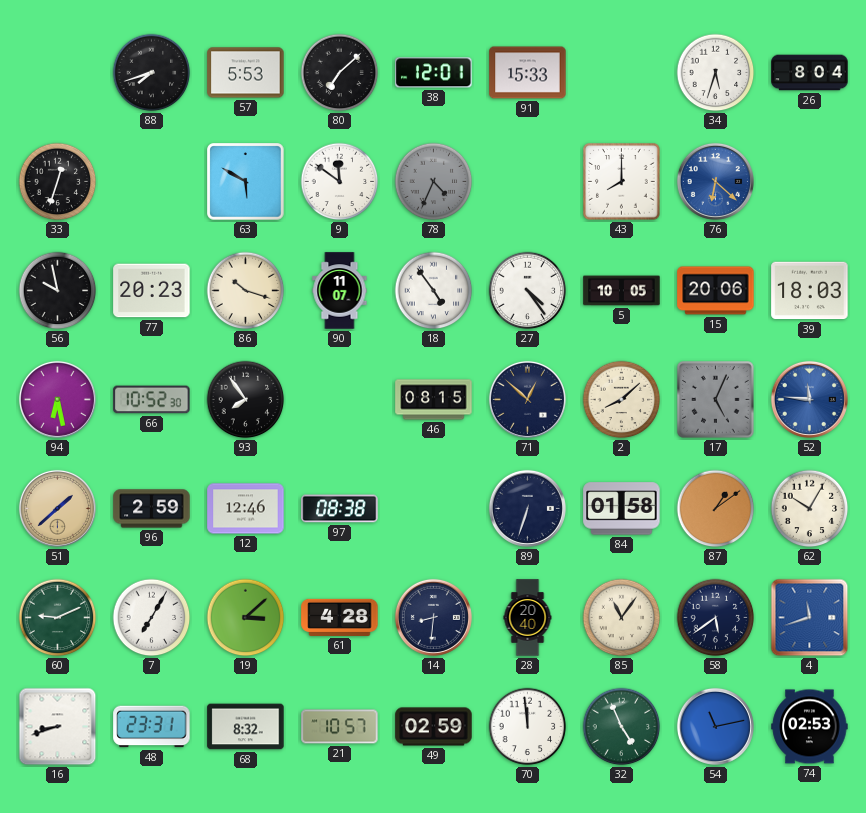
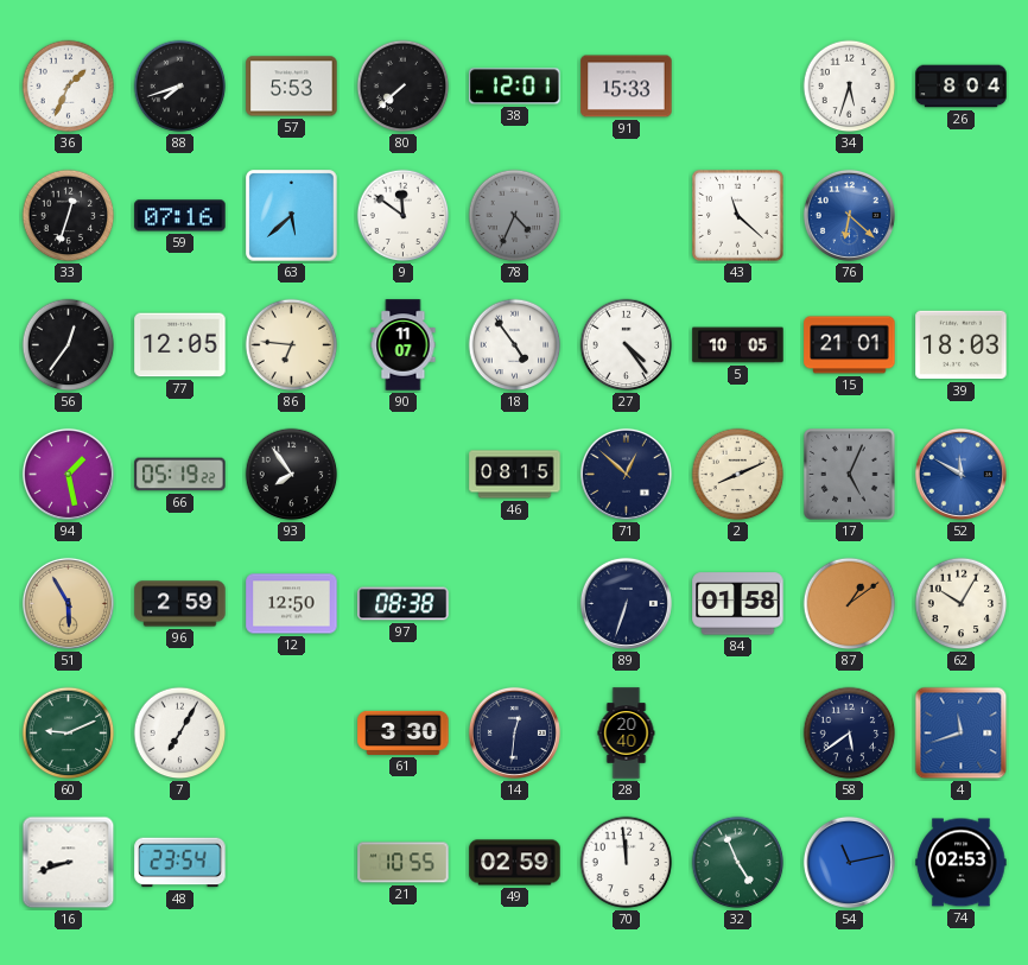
36: none -> 1:34 (69, 87)
80: 7:08 -> 7:38 (404, 87)
59: none -> 07:16 (180, 216)
63: 5:50 -> 5:38 (292, 216)
43: 8:00 -> 11:22 (738, 216)
56: 9:58 -> 12:36 (69, 345)
77: 20:23 -> 12:05 (180, 345)
86: 10:18 -> 6:46 (292, 345)
15: 20:06 -> 21:01 (850, 345)
94: 6:28 -> 1:28 (68, 474)
66: 10:52 -> 05:19 (180, 475)
2: 8:08 -> 8:11 (738, 475)
52: 11:46 -> 11:50 (960, 474)
51: 1:38 -> 5:55 (68, 603)
12: 12:46 -> 12:50 (292, 604)
19: 3:08 -> none (246, 618)
61: 4:28 -> 3:30 (404, 732)
14: 8:31 -> 12:31 (514, 732)
85: 11:06 -> none (622, 618)
48: 23:31 -> 23:54 (180, 863)
68: 8:32 -> none (246, 727)
21: 10:57 -> 10:55 (404, 863)
